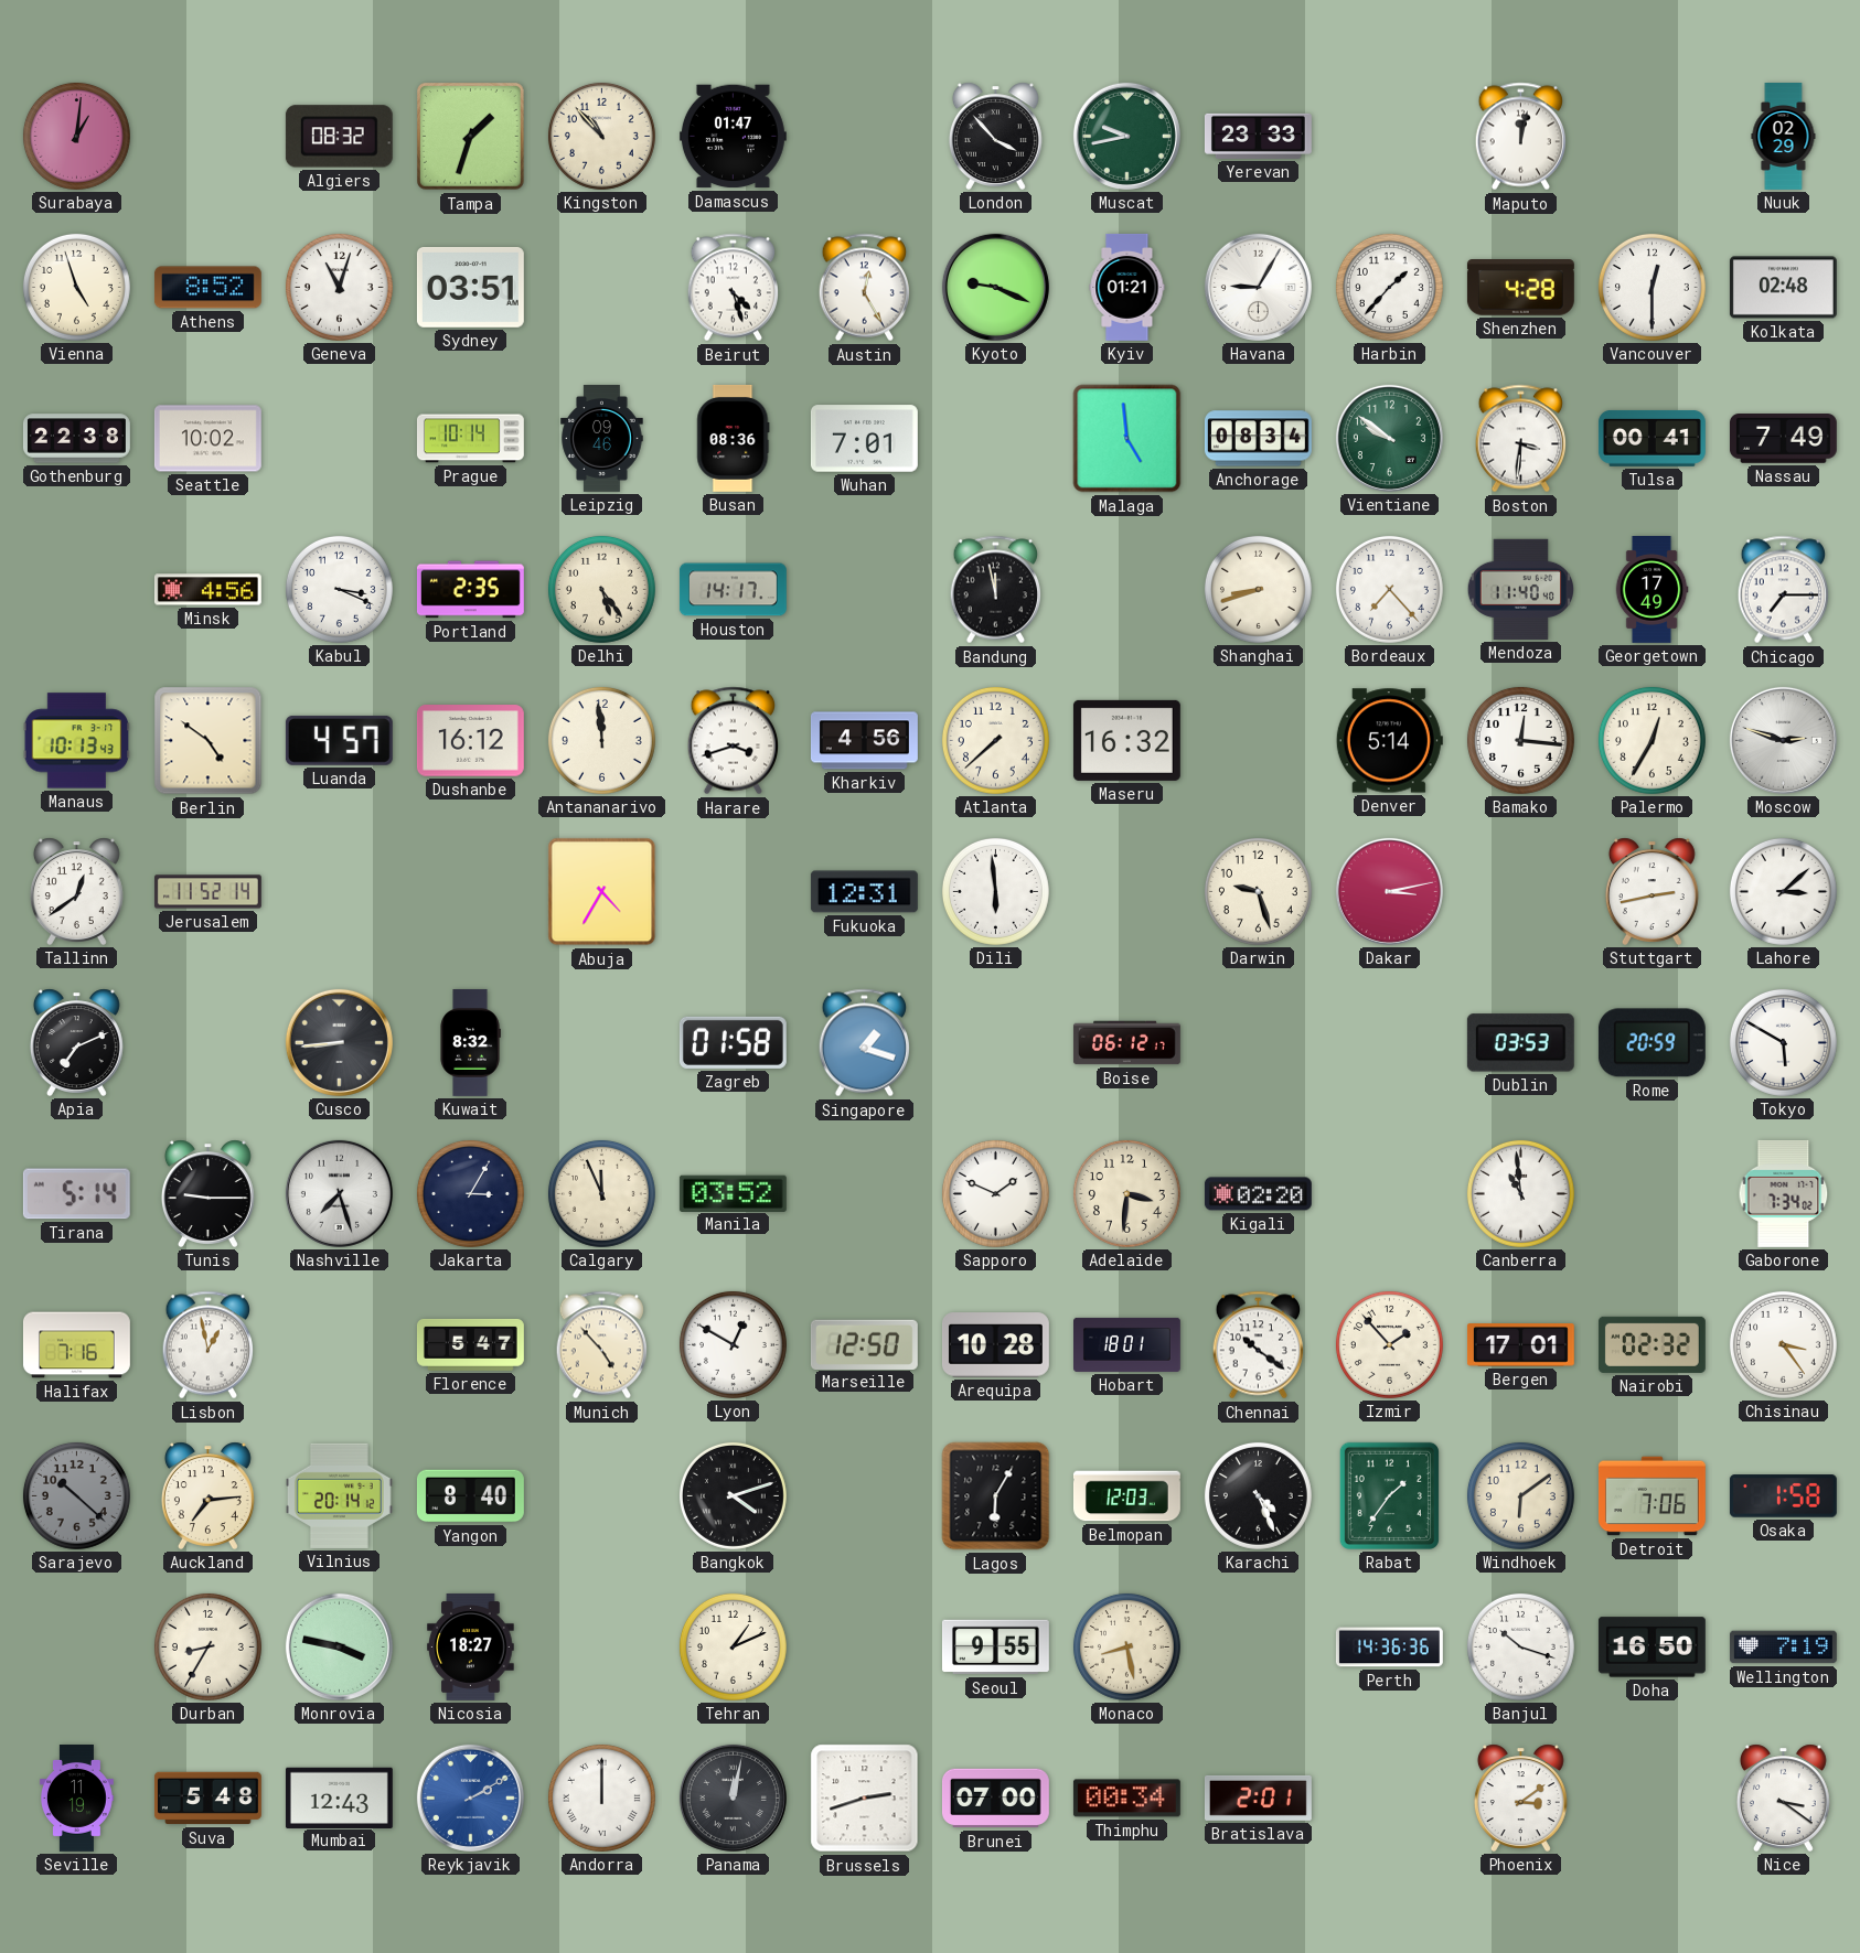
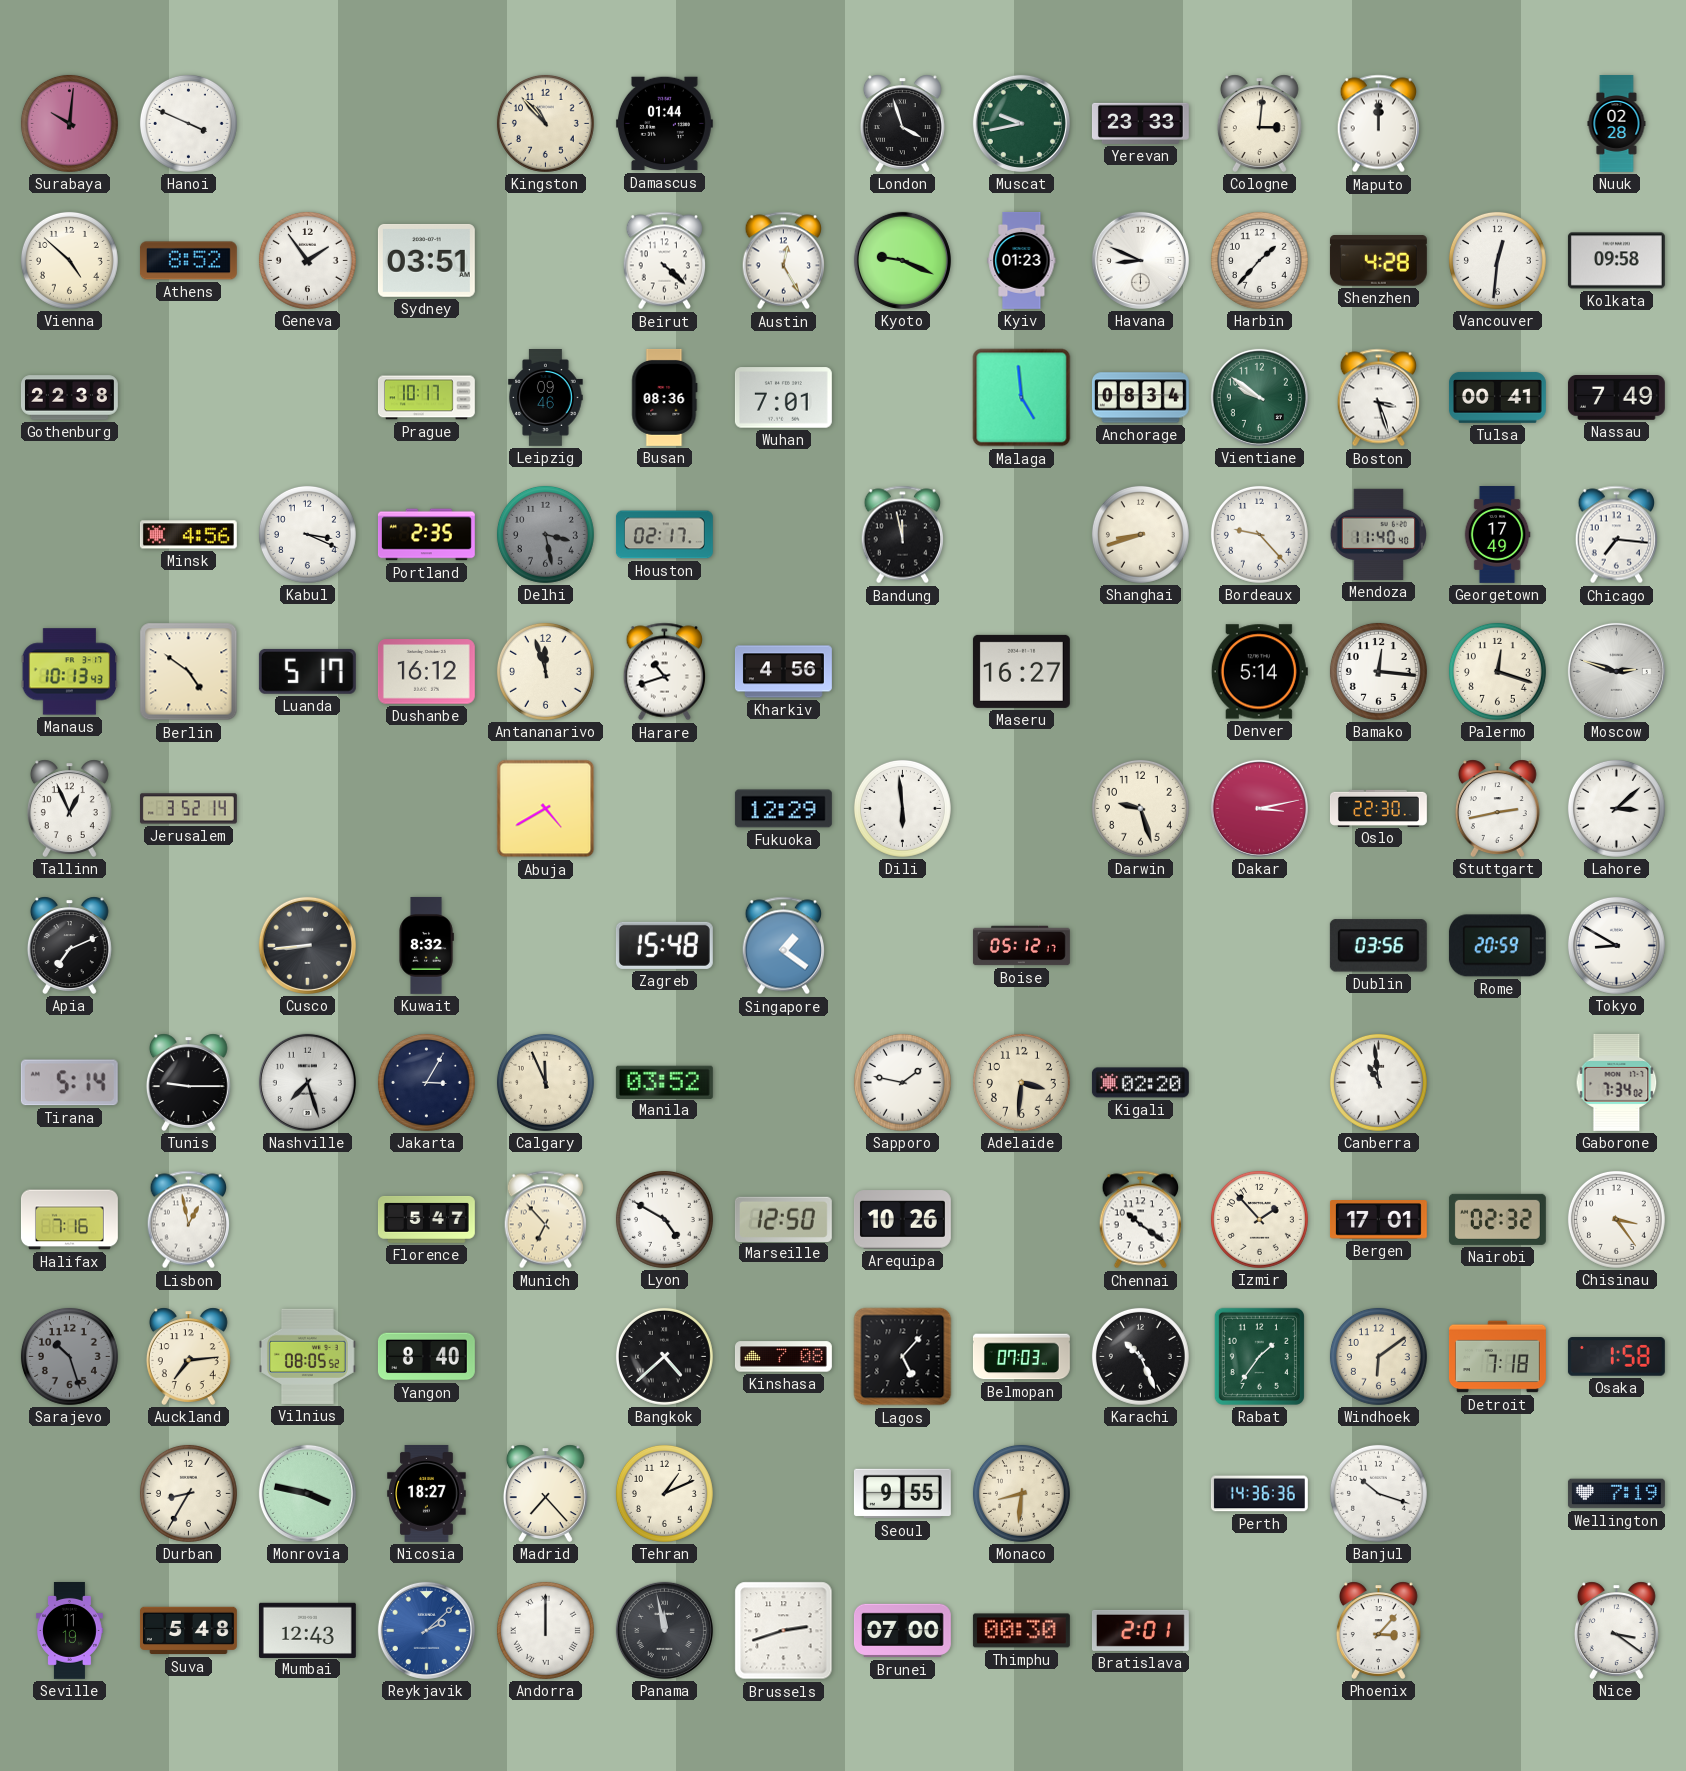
Surabaya: 1:01 -> 10:01 (69, 123)
Hanoi: none -> 3:49 (188, 123)
Algiers: 08:32 -> none (339, 137)
Tampa: 1:33 -> none (471, 137)
Damascus: 01:47 -> 01:44 (664, 124)
London: 3:53 -> 3:57 (902, 123)
Cologne: none -> 3:01 (1259, 123)
Maputo: 12:02 -> 12:00 (1378, 124)
Nuuk: 02:29 -> 02:28 (1617, 124)
Vienna: 4:57 -> 4:52 (69, 260)
Geneva: 11:03 -> 1:54 (307, 260)
Beirut: 4:27 -> 4:22 (664, 261)
Kyiv: 01:21 -> 01:23 (1022, 260)
Havana: 9:05 -> 8:49 (1140, 260)
Vancouver: 12:30 -> 12:31 (1497, 260)
Kolkata: 02:48 -> 09:58 (1616, 261)
Seattle: 10:02 -> none (207, 439)
Prague: 10:14 -> 10:17 (426, 398)
Boston: 3:31 -> 3:27 (1378, 398)
Delhi: 5:24 -> 3:28 (545, 534)
Delhi dial: cream -> grey (545, 534)
Houston: 14:17 -> 02:17 (664, 535)
Bordeaux: 7:23 -> 9:23 (1259, 534)
Chicago: 7:15 -> 7:16 (1616, 535)
Luanda: 4:57 -> 5:17 (307, 671)
Antananarivo: 11:59 -> 11:57 (545, 671)
Harare: 3:42 -> 10:42 (664, 672)
Atlanta: 7:38 -> none (995, 740)
Maseru: 16:32 -> 16:27 (1021, 671)
Palermo: 12:35 -> 12:18 (1497, 671)
Tallinn: 12:39 -> 12:56 (69, 808)
Jerusalem: 11:52 -> 3:52 (188, 809)
Abuja: 4:35 -> 4:40 (546, 809)
Fukuoka: 12:31 -> 12:29 (783, 809)
Oslo: none -> 22:30 (1379, 808)
Zagreb: 01:58 -> 15:48 (664, 945)
Singapore: 1:18 -> 1:21 (783, 946)
Boise: 06:12 -> 05:12 (1021, 946)
Dublin: 03:53 -> 03:56 (1378, 946)
Tokyo: 5:50 -> 8:50 (1616, 945)
Sapporo: 1:49 -> 1:47 (902, 1082)
Munich: 4:53 -> 6:53 (545, 1220)
Lyon: 12:50 -> 4:50 (664, 1219)
Arequipa: 10:28 -> 10:26 (902, 1220)
Hobart: 18:01 -> none (1127, 1344)
Sarajevo: 10:22 -> 10:27 (69, 1356)
Vilnius: 20:14 -> 08:05 (307, 1356)
Bangkok: 4:12 -> 4:38 (664, 1356)
Kinshasa: none -> 7:08 (783, 1357)
Lagos: 6:05 -> 5:07 (903, 1357)
Belmopan: 12:03 -> 07:03 (1021, 1357)
Karachi: 4:26 -> 10:26 (1140, 1356)
Detroit: 7:06 -> 7:18 (1497, 1357)
Madrid: none -> 7:23 (545, 1493)
Monaco: 8:28 -> 8:31 (1021, 1493)
Doha: 16:50 -> none (1651, 1648)
Reykjavik: 2:10 -> 2:08 (426, 1630)
Panama: 12:02 -> 11:58 (664, 1630)
Thimphu: 00:34 -> 00:30 (1021, 1631)
Phoenix: 3:09 -> 3:07 (1378, 1630)
